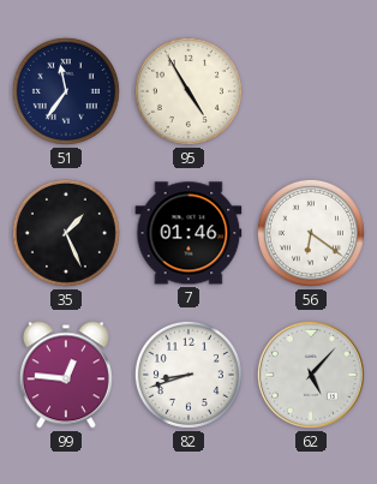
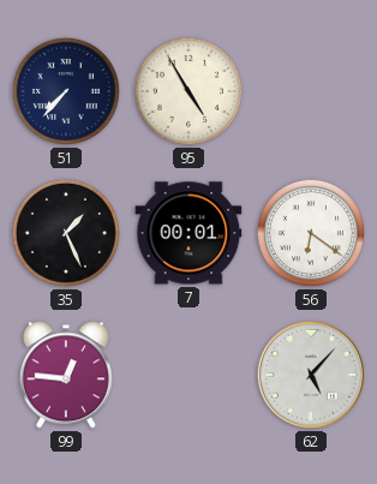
51: 11:36 -> 7:37 (66, 91)
7: 01:46 -> 00:01 (188, 233)
82: 8:42 -> none (188, 375)
